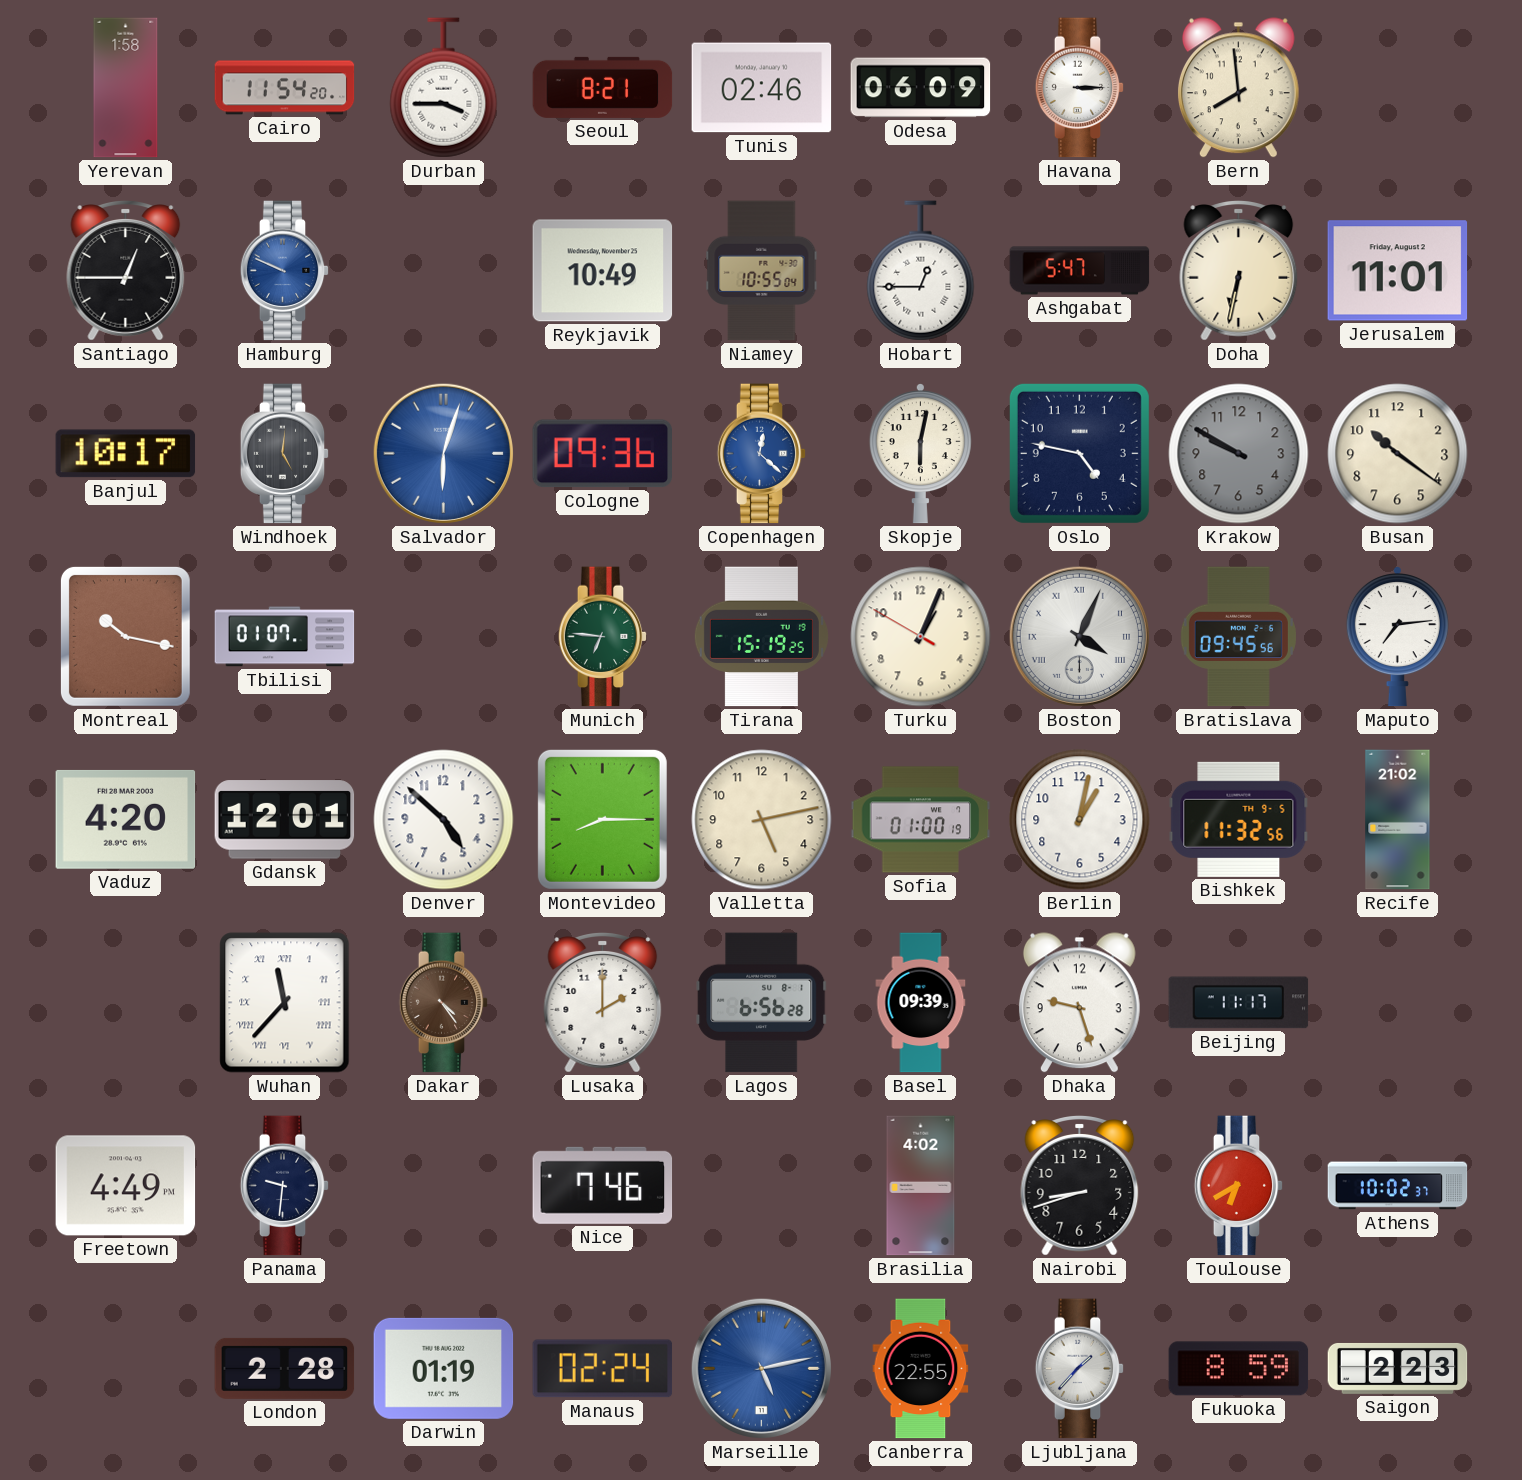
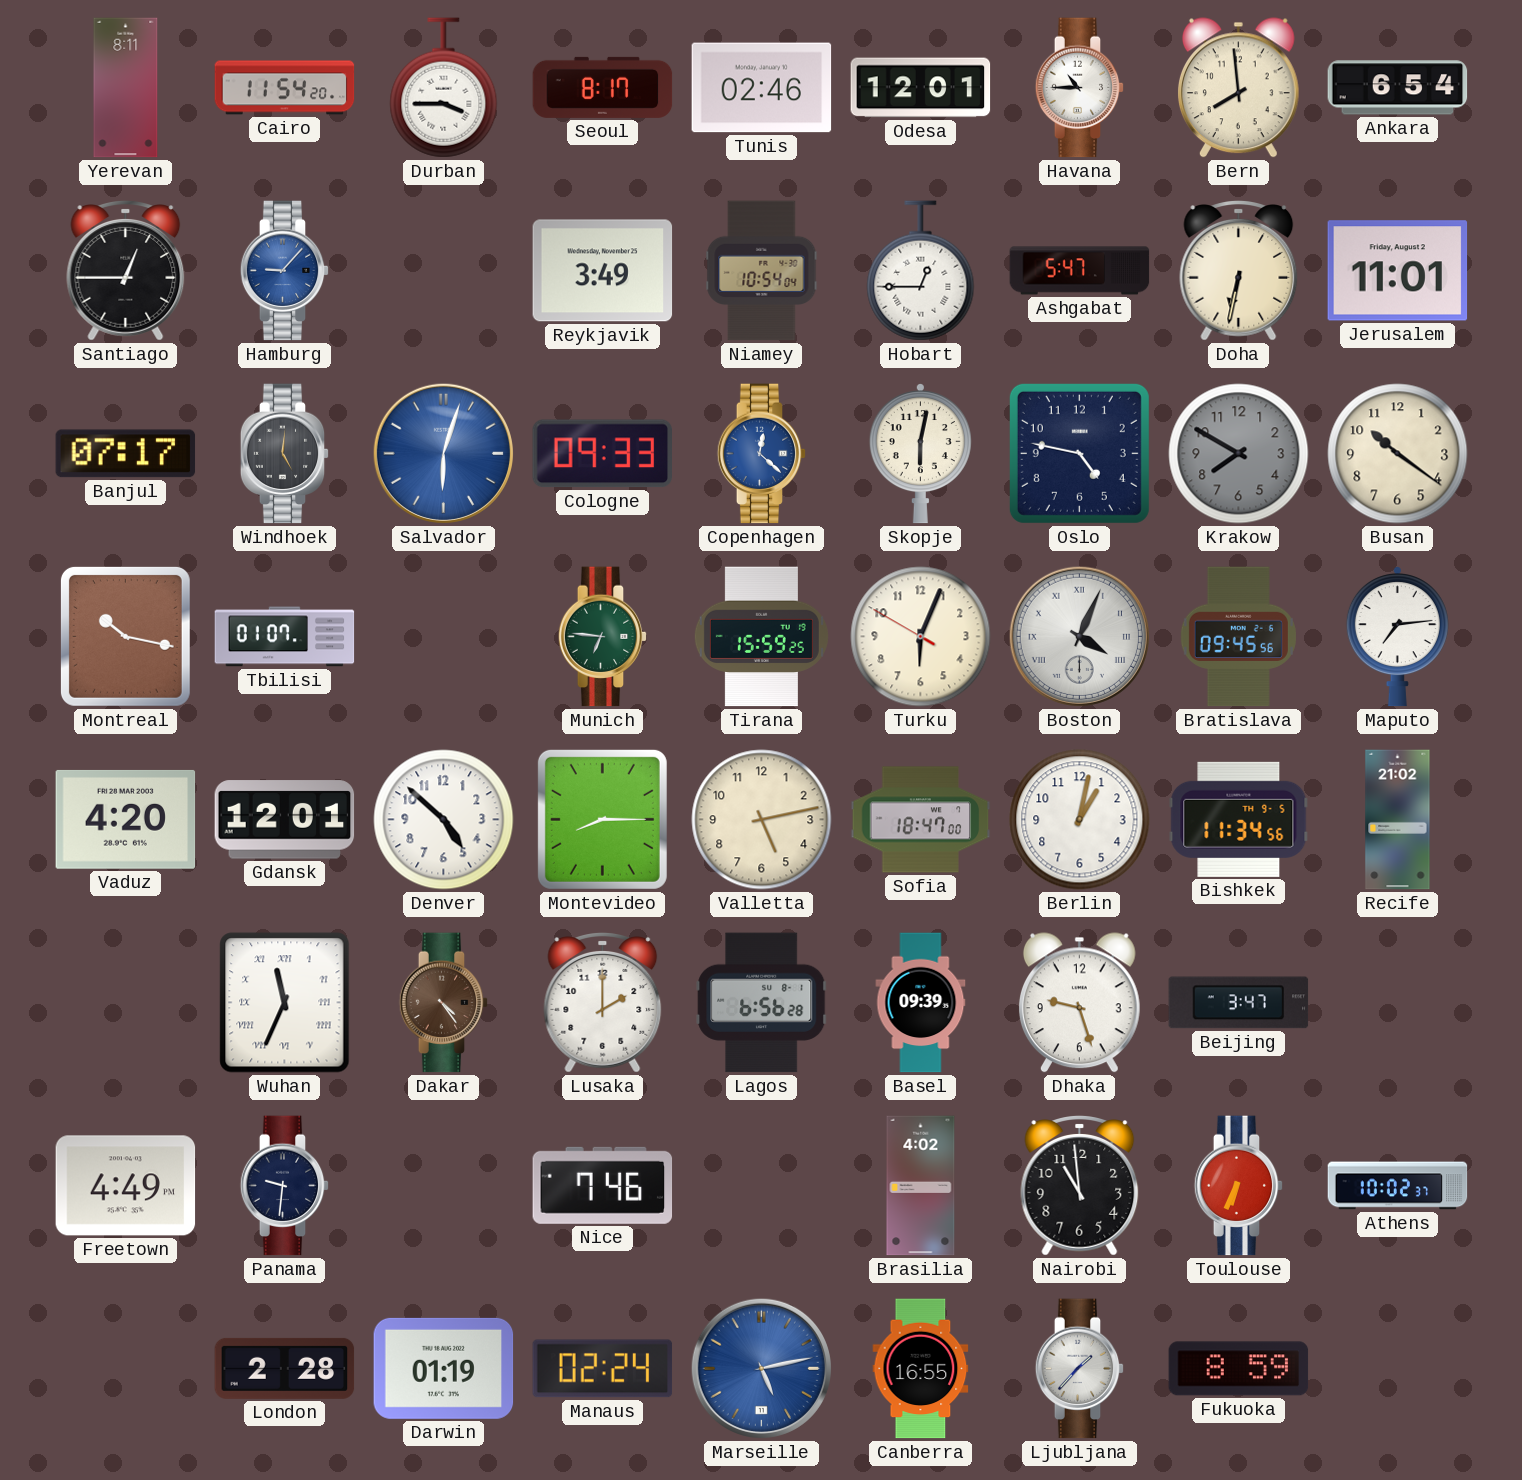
Yerevan: 1:58 -> 8:11 (126, 88)
Seoul: 8:21 -> 8:17 (603, 87)
Odesa: 06:09 -> 12:01 (921, 88)
Havana: 3:15 -> 10:45 (1080, 88)
Ankara: none -> 6:54 (1398, 88)
Hamburg: 9:49 -> 9:07 (285, 271)
Reykjavik: 10:49 -> 3:49 (603, 271)
Niamey: 10:55 -> 10:54 (762, 271)
Banjul: 10:17 -> 07:17 (126, 454)
Cologne: 09:36 -> 09:33 (602, 454)
Krakow: 9:50 -> 7:50 (1239, 454)
Tirana: 15:19 -> 15:59 (761, 637)
Turku: 1:03 -> 6:03 (921, 637)
Sofia: 01:00 -> 18:47 (921, 820)
Bishkek: 11:32 -> 11:34 (1239, 819)
Wuhan: 11:37 -> 11:34 (285, 1003)
Beijing: 11:17 -> 3:47 (1239, 1003)
Nairobi: 8:42 -> 10:59 (1080, 1186)
Toulouse: 6:40 -> 6:34 (1239, 1186)
Canberra: 22:55 -> 16:55 (921, 1369)
Saigon: 2:23 -> none (1398, 1368)
